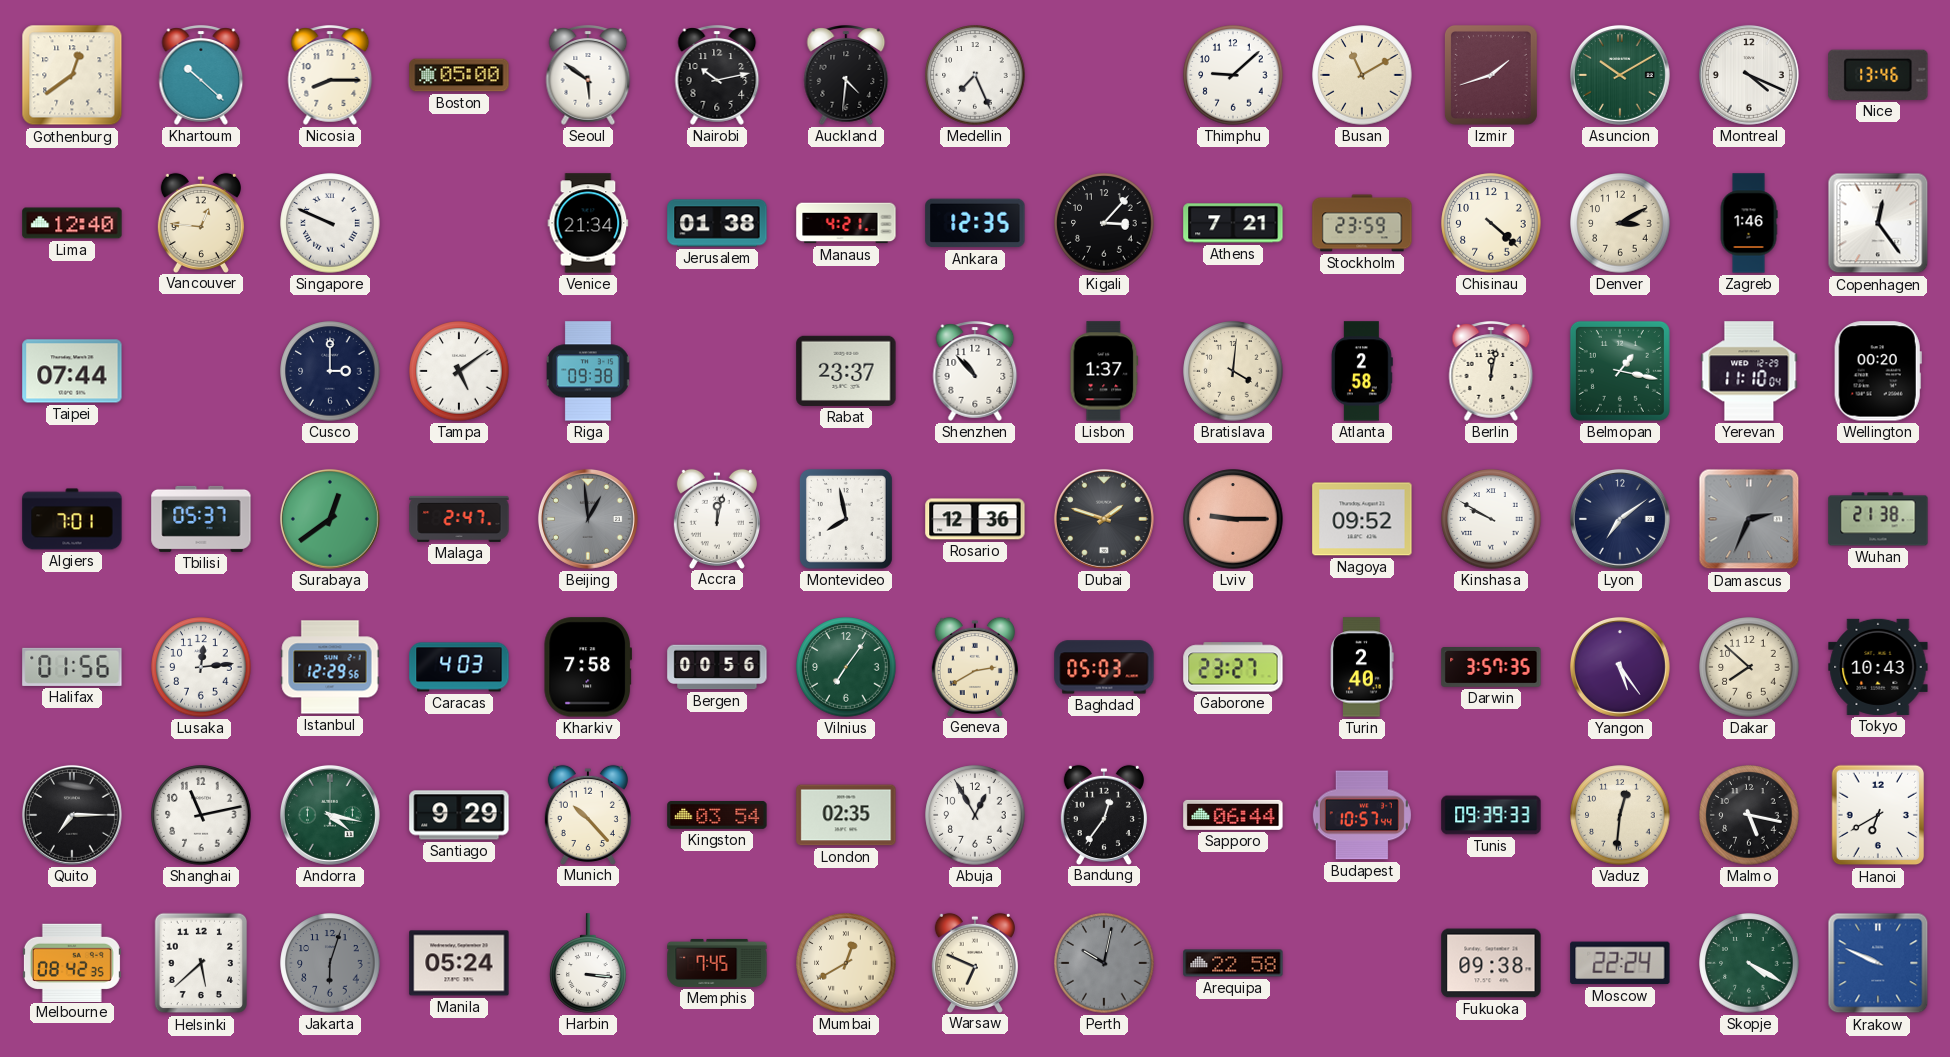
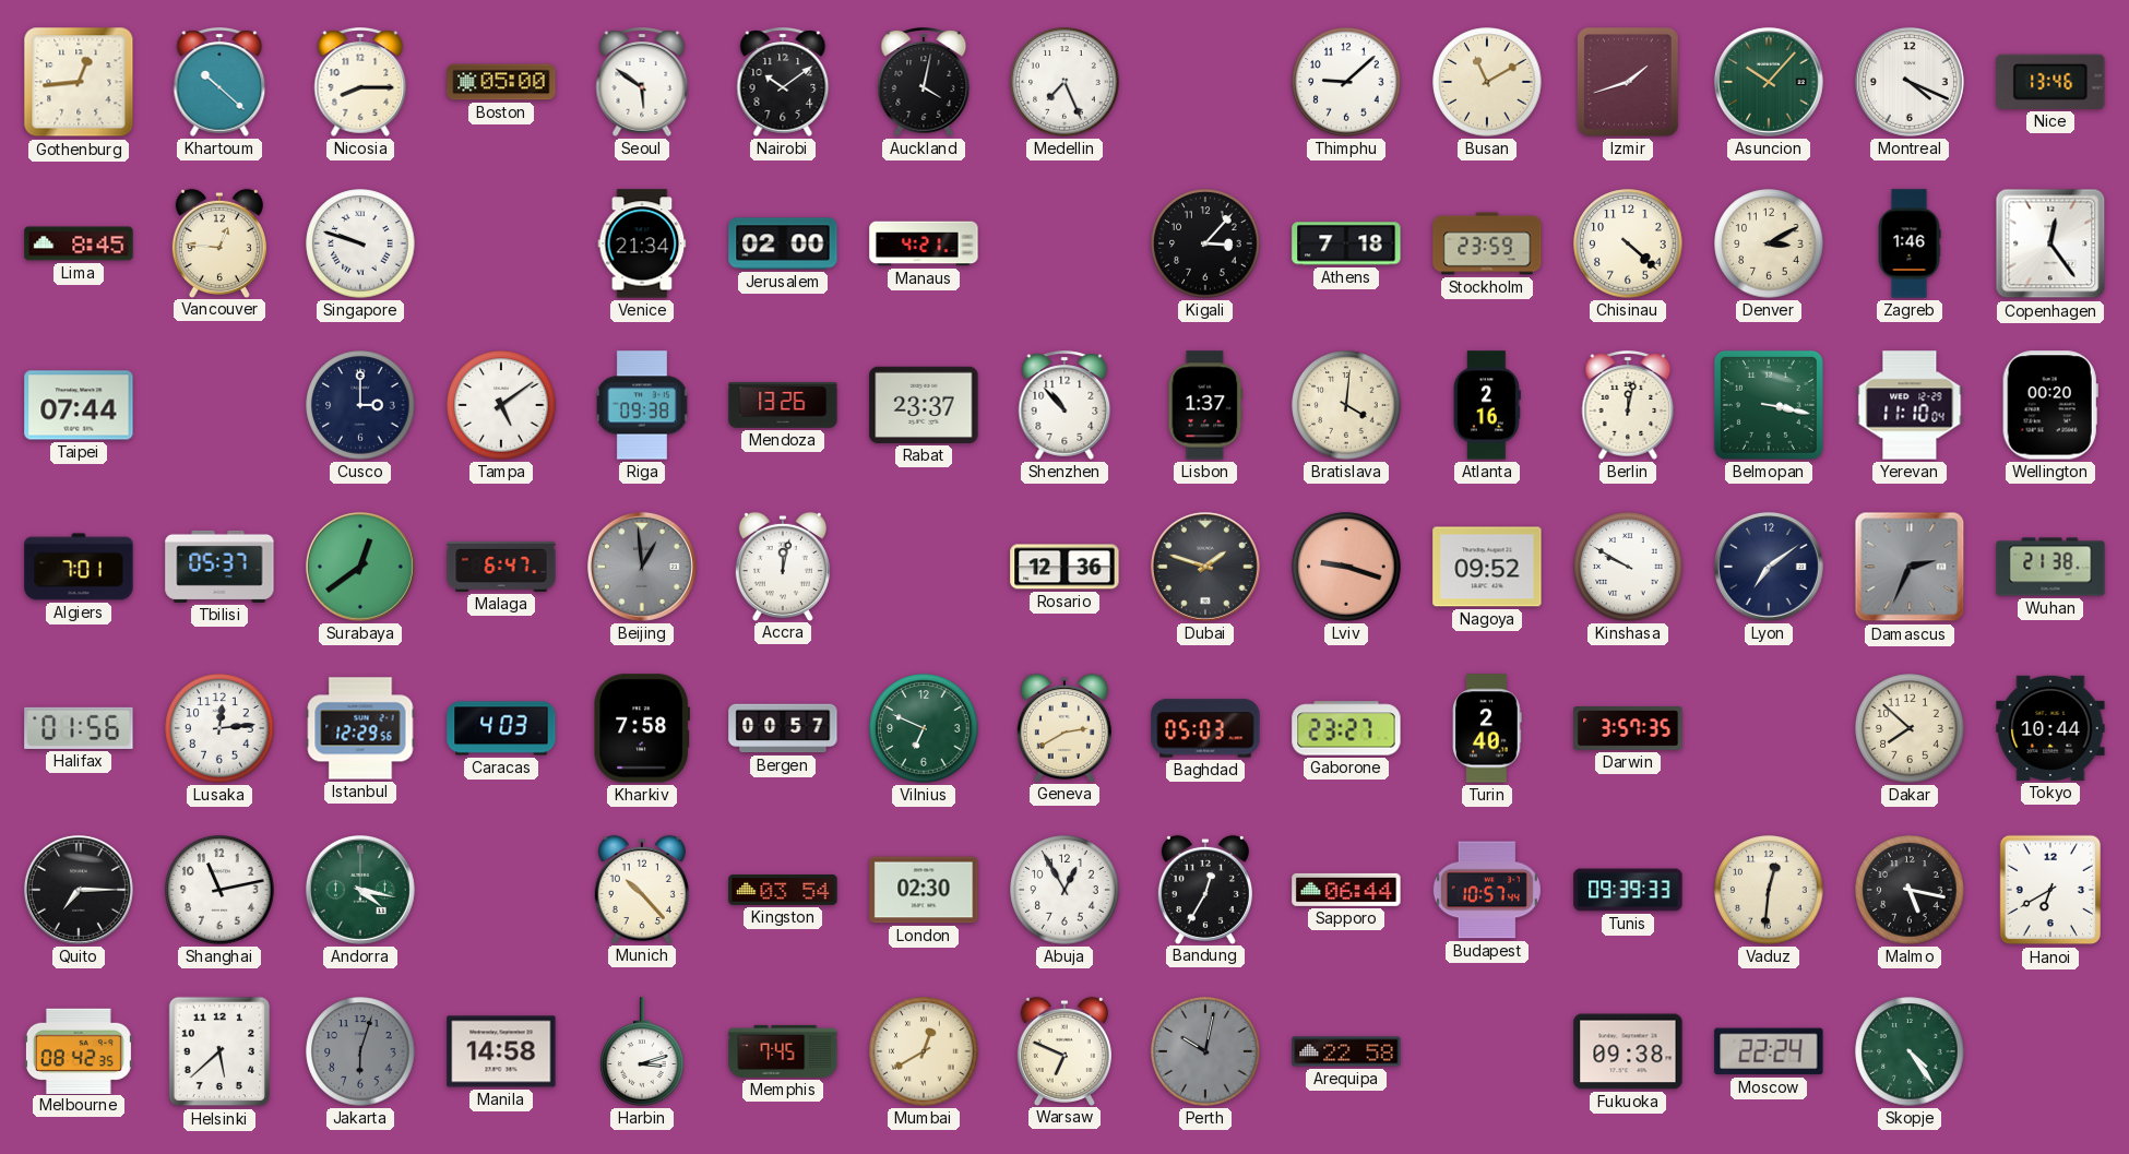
Gothenburg: 12:39 -> 12:44 (79, 82)
Nairobi: 10:13 -> 10:09 (783, 82)
Auckland: 4:31 -> 4:02 (924, 82)
Asuncion: 10:10 -> 10:07 (1769, 82)
Lima: 12:40 -> 8:45 (79, 243)
Singapore: 9:49 -> 9:48 (360, 243)
Jerusalem: 01:38 -> 02:00 (783, 243)
Ankara: 12:35 -> none (975, 223)
Athens: 7:21 -> 7:18 (1346, 243)
Mendoza: none -> 13:26 (783, 405)
Atlanta: 2:58 -> 2:16 (1487, 405)
Belmopan: 1:17 -> 3:17 (1769, 405)
Malaga: 2:47 -> 6:47 (501, 567)
Montevideo: 7:58 -> none (846, 519)
Lviv: 9:15 -> 9:18 (1346, 567)
Bergen: 00:56 -> 00:57 (783, 728)
Vilnius: 7:06 -> 6:49 (924, 728)
Yangon: 5:24 -> none (1620, 667)
Tokyo: 10:43 -> 10:44 (2050, 728)
Santiago: 9:29 -> none (459, 815)
London: 02:35 -> 02:30 (924, 890)
Bandung: 12:36 -> 12:35 (1205, 889)
Manila: 05:24 -> 14:58 (501, 1051)
Harbin: 3:16 -> 3:12 (642, 1051)
Skopje: 4:20 -> 4:24 (1910, 1051)
Krakow: 9:49 -> none (1878, 963)
